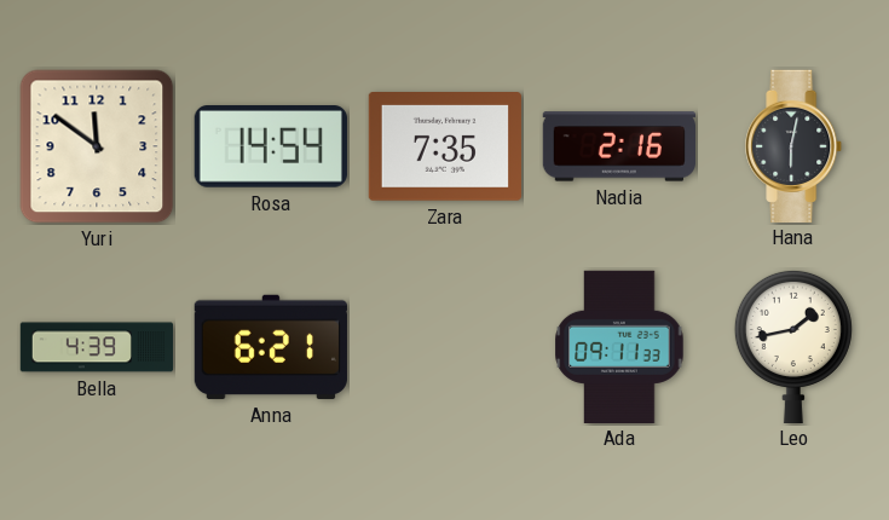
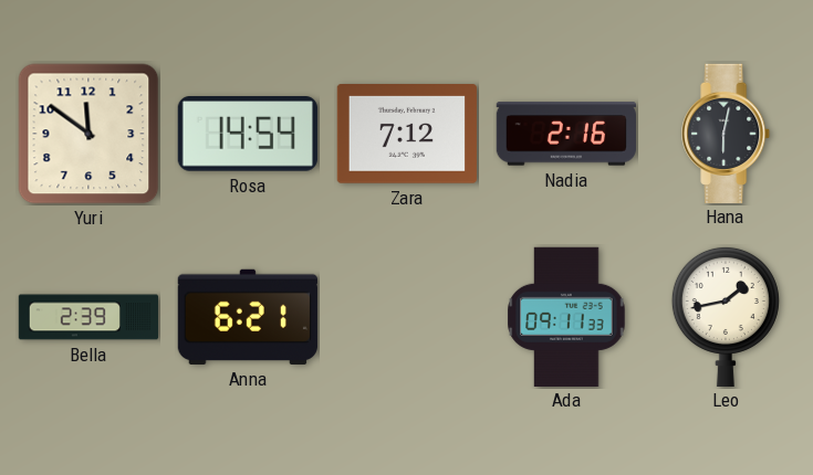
Zara: 7:35 -> 7:12 (406, 135)
Bella: 4:39 -> 2:39 (88, 317)
